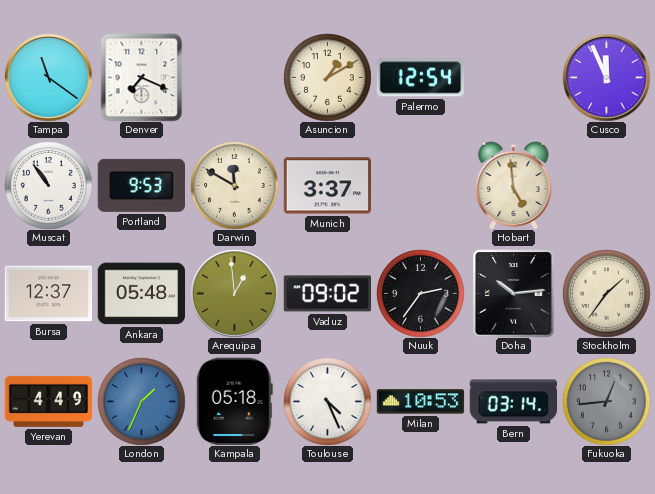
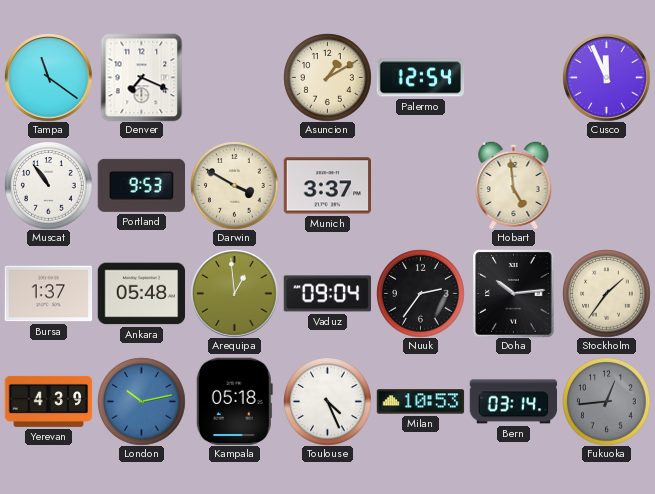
Darwin: 11:50 -> 3:50 (234, 185)
Bursa: 12:37 -> 1:37 (48, 294)
Vaduz: 09:02 -> 09:04 (327, 294)
Yerevan: 4:49 -> 4:39 (48, 401)
London: 1:34 -> 10:13 (141, 401)
